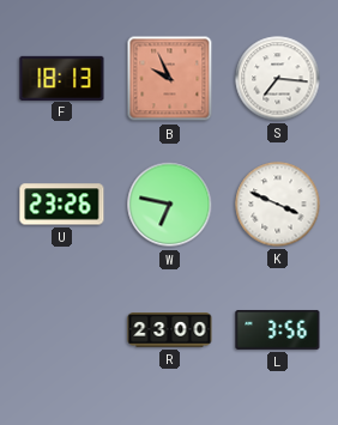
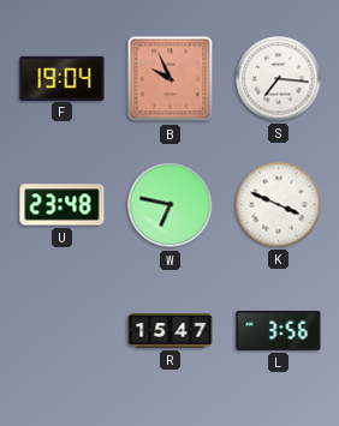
F: 18:13 -> 19:04 (63, 78)
U: 23:26 -> 23:48 (63, 205)
R: 23:00 -> 15:47 (171, 331)
